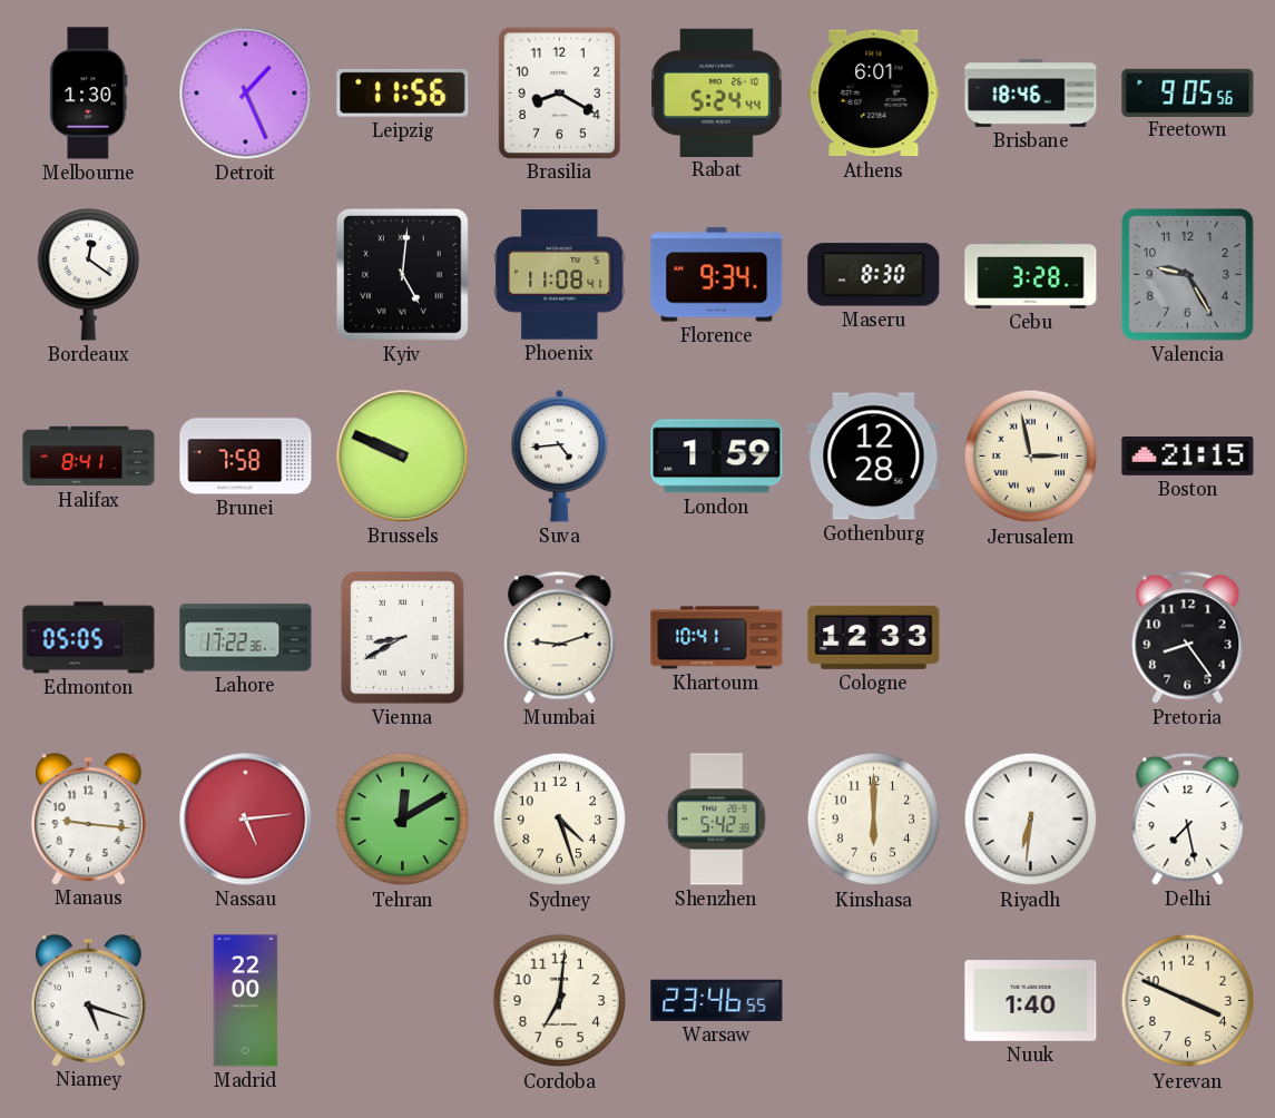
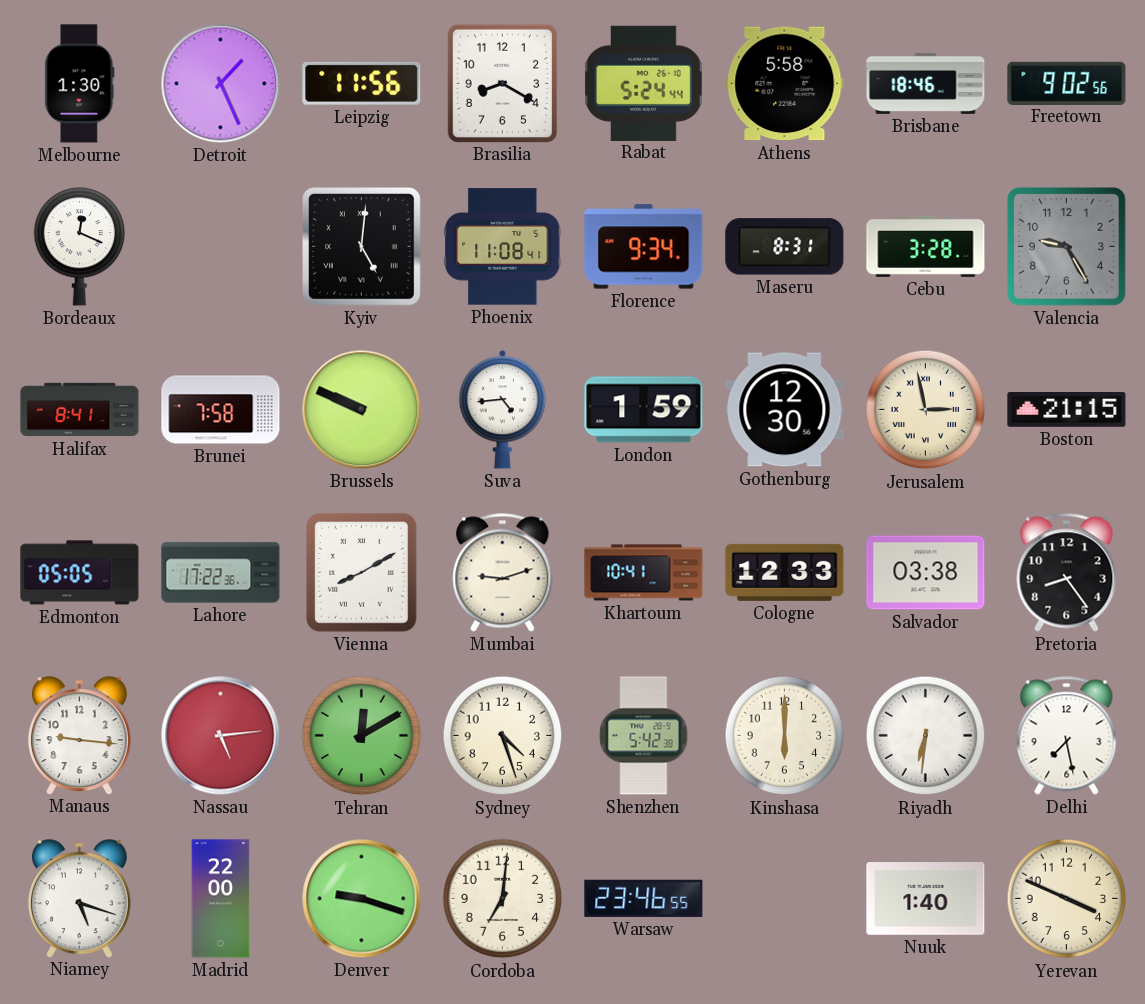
Athens: 6:01 -> 5:58 (785, 84)
Freetown: 9:05 -> 9:02 (1067, 83)
Bordeaux: 12:21 -> 12:19 (80, 247)
Maseru: 8:30 -> 8:31 (785, 247)
Gothenburg: 12:28 -> 12:30 (785, 410)
Vienna: 8:40 -> 8:10 (362, 573)
Salvador: none -> 03:38 (926, 573)
Denver: none -> 9:18 (362, 899)
